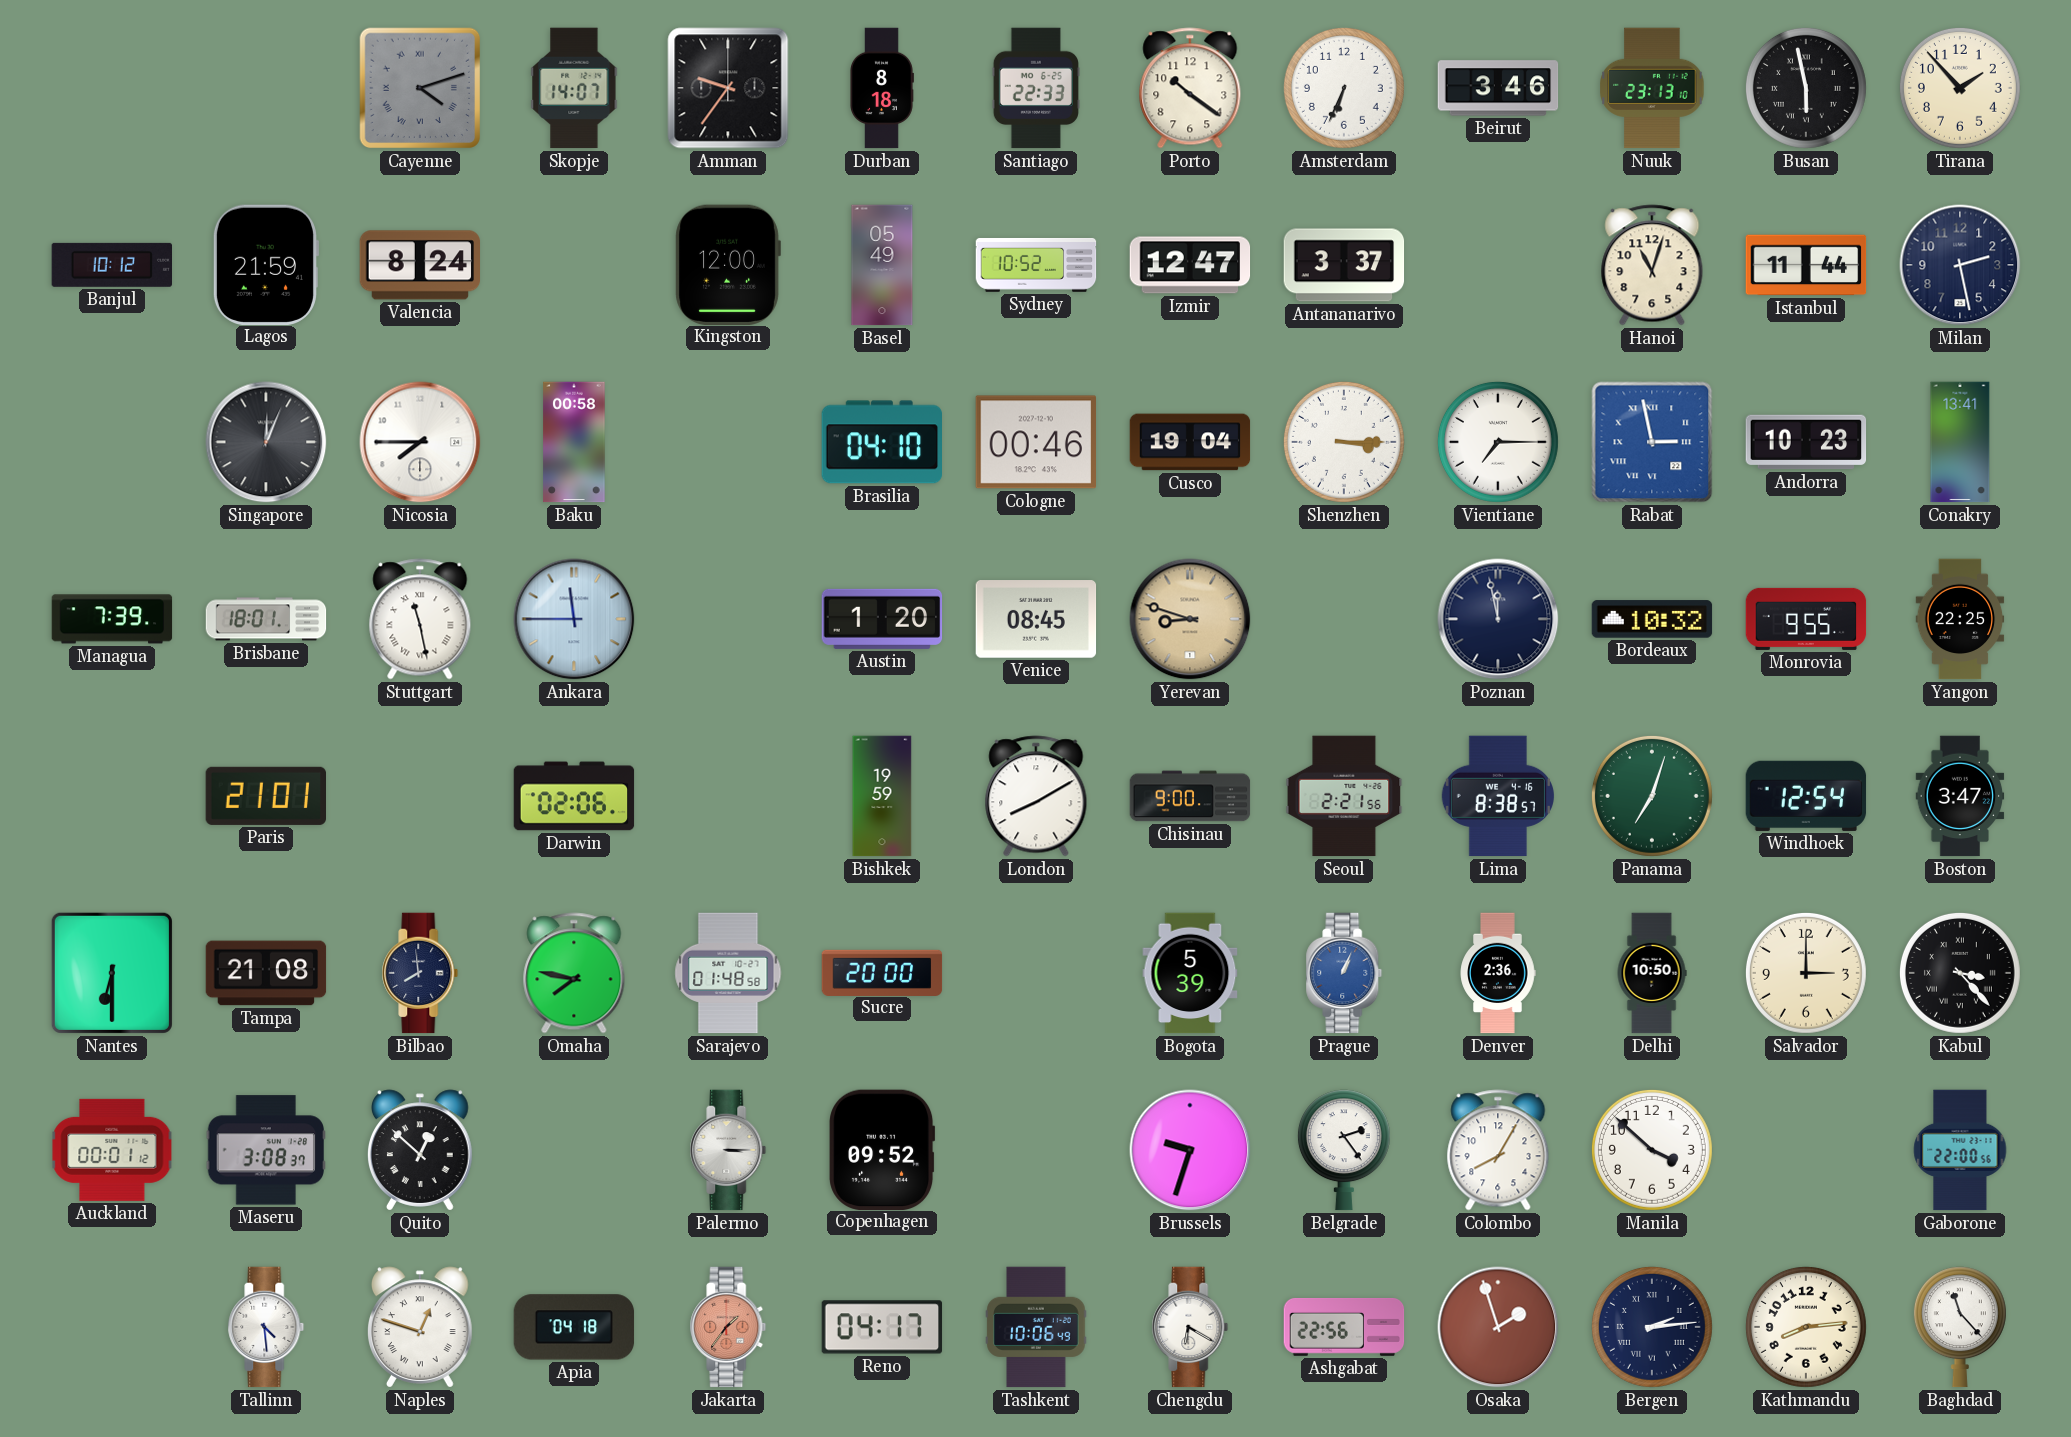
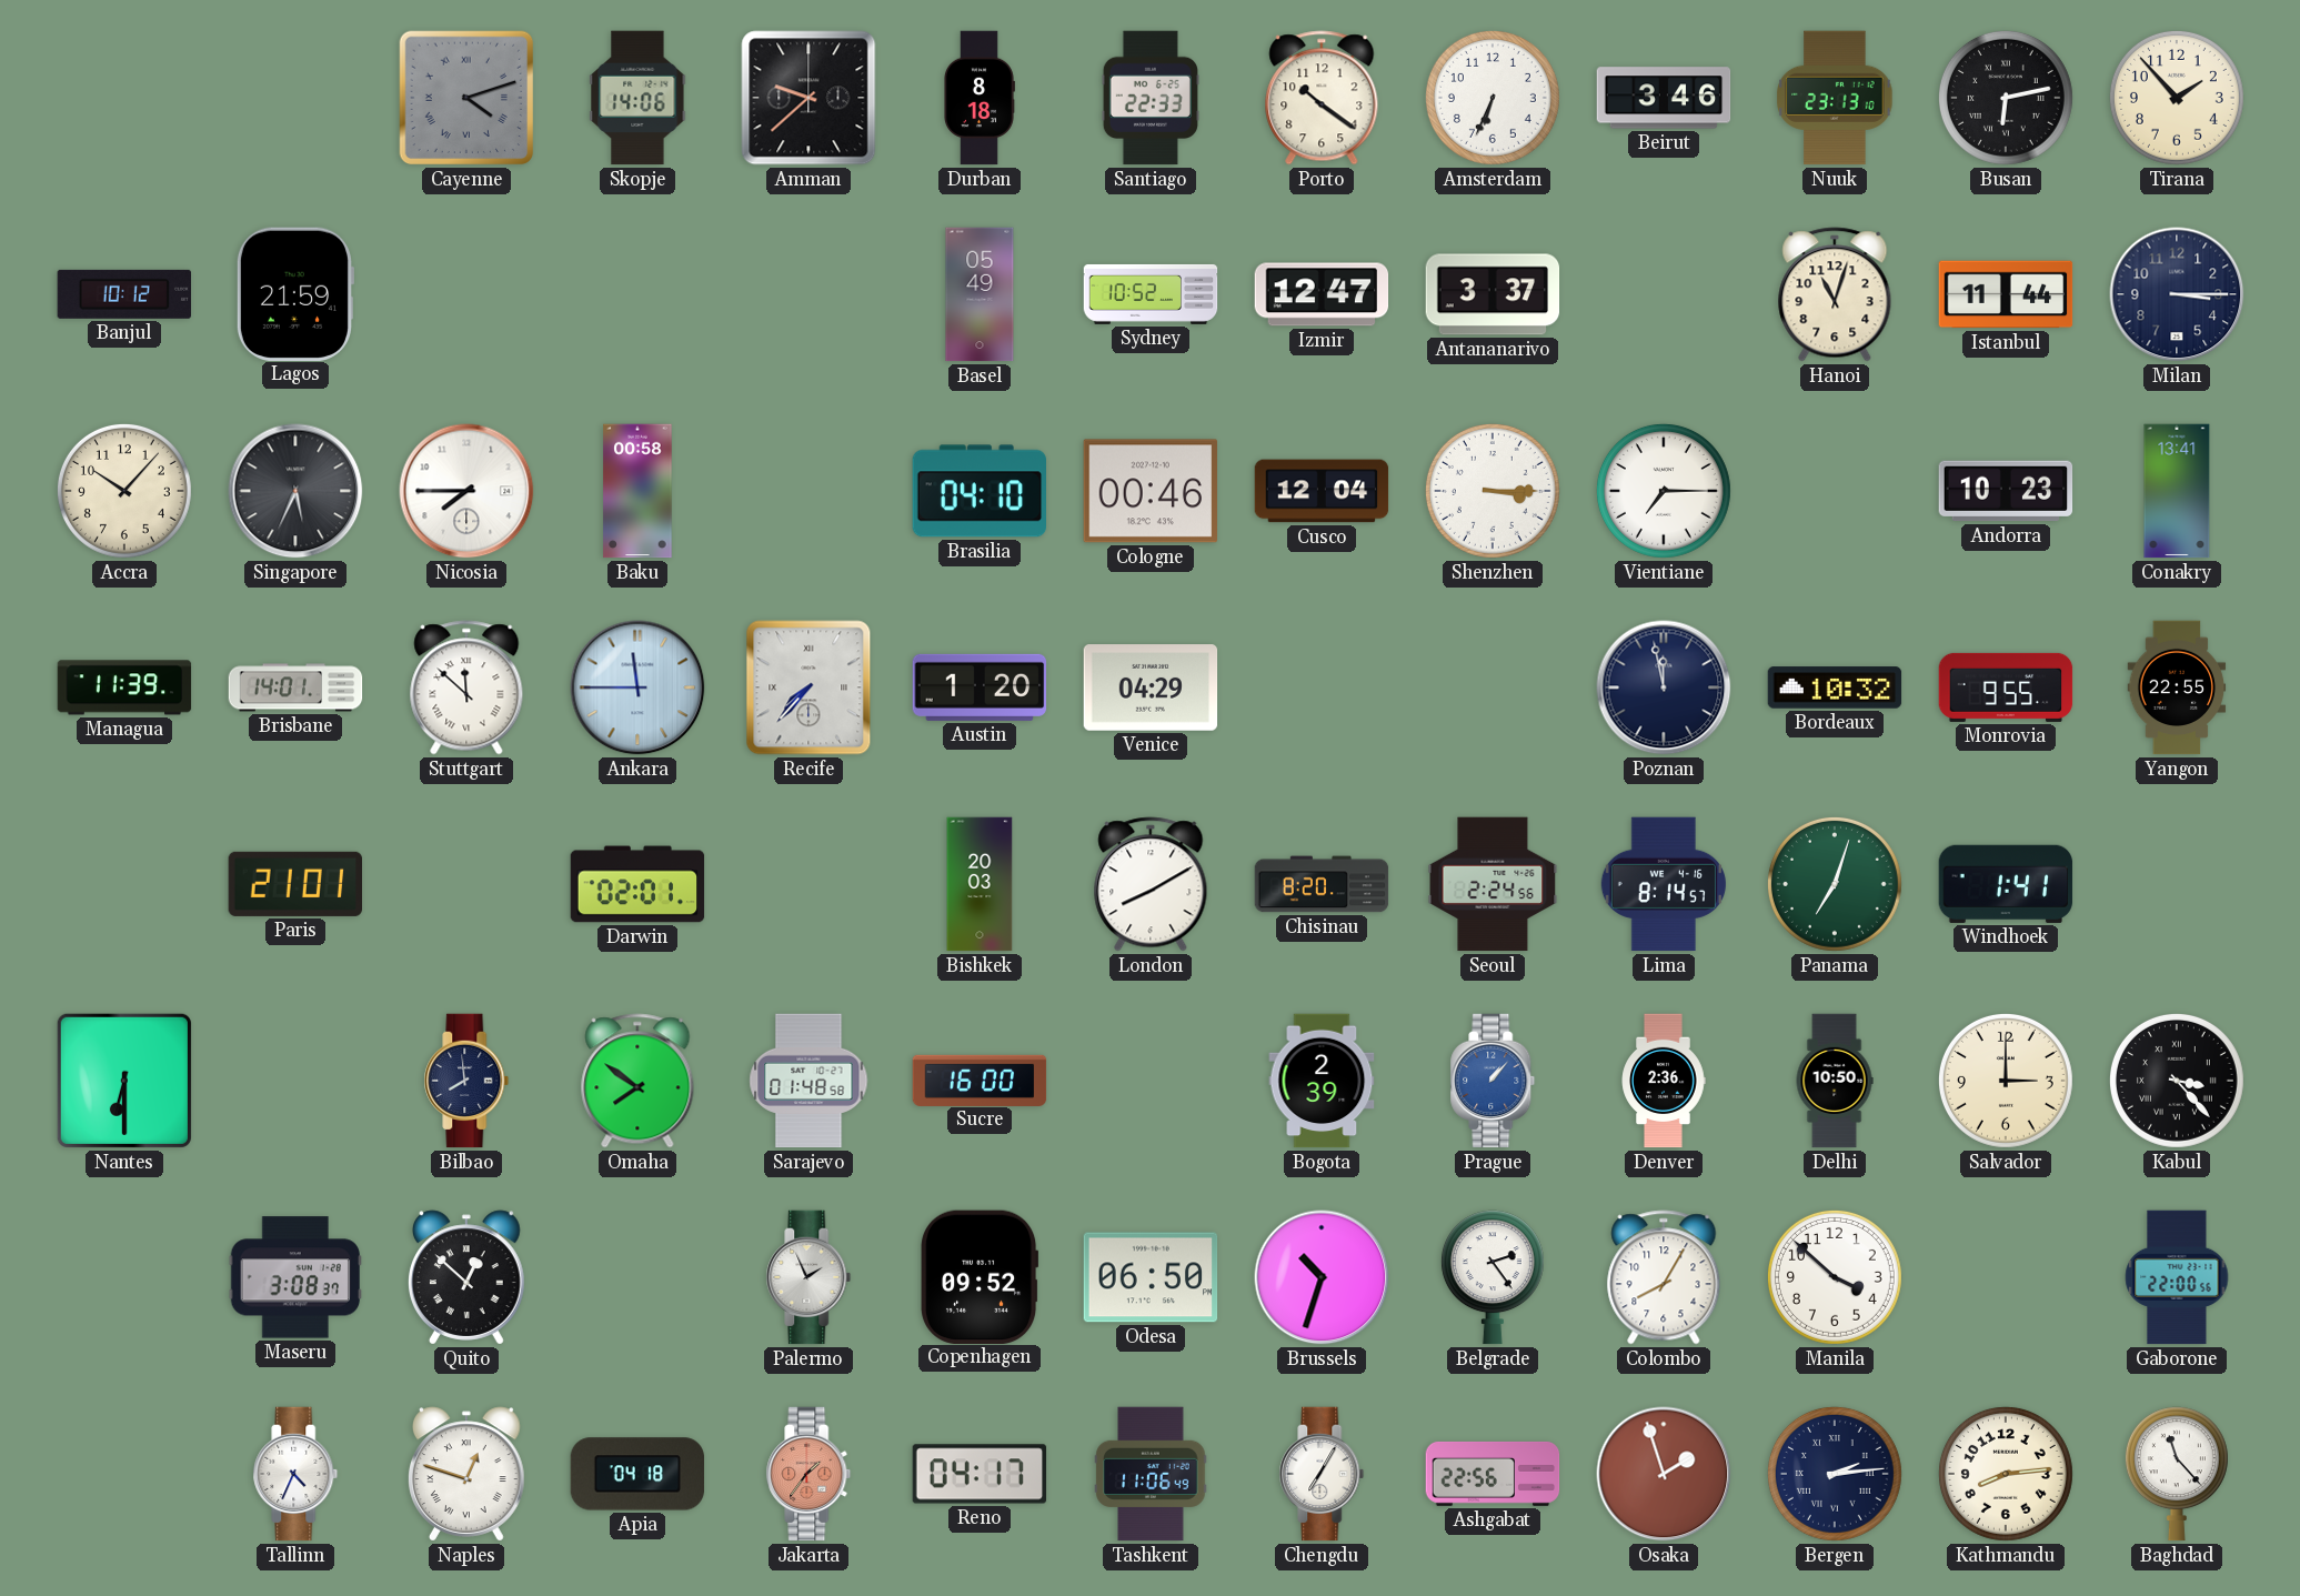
Skopje: 14:07 -> 14:06 (637, 98)
Amman: 9:36 -> 9:38 (808, 98)
Busan: 5:58 -> 6:13 (2006, 98)
Valencia: 8:24 -> none (420, 265)
Kingston: 12:00 -> none (728, 264)
Milan: 2:28 -> 3:15 (2177, 294)
Accra: none -> 10:07 (124, 491)
Singapore: 12:04 -> 5:34 (295, 491)
Cusco: 19:04 -> 12:04 (1322, 491)
Rabat: 2:58 -> none (1652, 442)
Managua: 7:39 -> 11:39 (124, 687)
Brisbane: 18:01 -> 14:01 (295, 687)
Stuttgart: 11:28 -> 11:52 (466, 687)
Recife: none -> 7:37 (808, 687)
Venice: 08:45 -> 04:29 (1151, 687)
Yerevan: 8:48 -> none (1190, 619)
Yangon: 22:25 -> 22:55 (2177, 687)
Darwin: 02:06 -> 02:01 (637, 884)
Bishkek: 19:59 -> 20:03 (980, 884)
Chisinau: 9:00 -> 8:20 (1322, 884)
Seoul: 2:21 -> 2:24 (1493, 884)
Lima: 8:38 -> 8:14 (1664, 884)
Windhoek: 12:54 -> 1:41 (2006, 884)
Boston: 3:47 -> none (1960, 796)
Tampa: 21:08 -> none (266, 973)
Omaha: 7:47 -> 7:51 (637, 1081)
Sucre: 20:00 -> 16:00 (980, 1080)
Bogota: 5:39 -> 2:39 (1322, 1081)
Prague: 1:04 -> 1:07 (1493, 1081)
Auckland: 00:01 -> none (112, 1150)
Palermo: 3:15 -> 1:56 (808, 1277)
Odesa: none -> 06:50 (1151, 1277)
Brussels: 9:33 -> 10:33 (1322, 1277)
Tallinn: 4:29 -> 4:34 (295, 1474)
Tashkent: 10:06 -> 11:06 (1151, 1474)
Chengdu: 6:20 -> 7:05 (1322, 1474)
